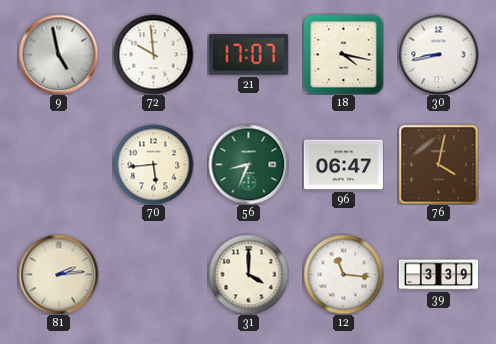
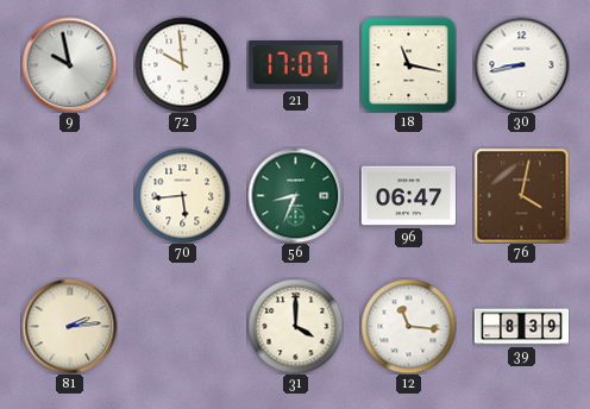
9: 4:58 -> 9:58 (69, 64)
18: 4:17 -> 11:17 (408, 64)
39: 3:39 -> 8:39 (521, 327)
